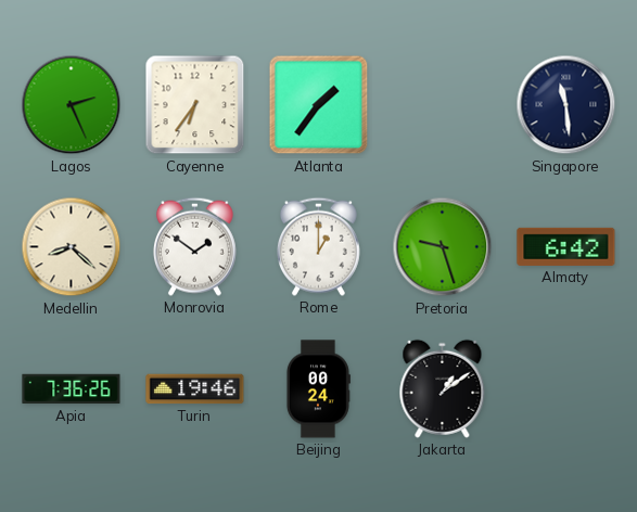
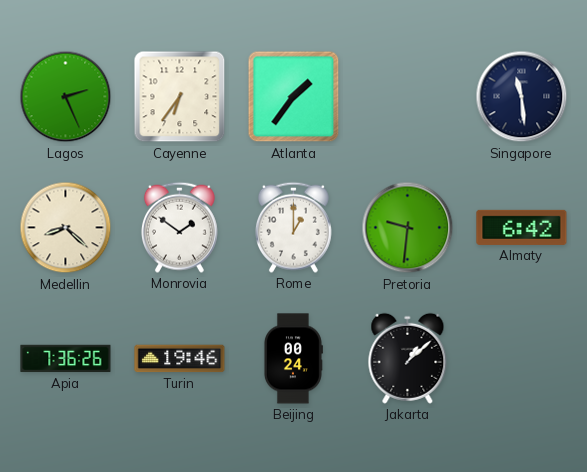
Pretoria: 9:27 -> 9:31 (408, 228)
Jakarta: 1:09 -> 1:08 (408, 358)
